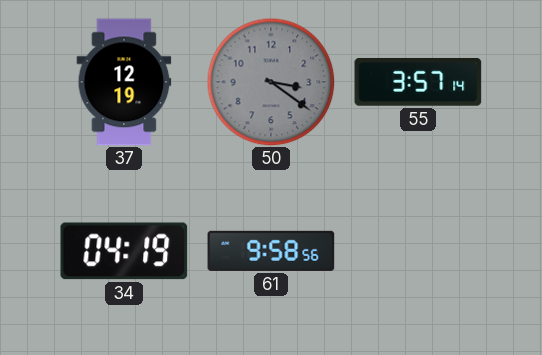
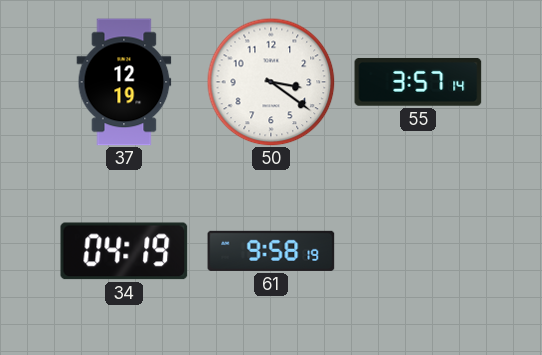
50 dial: grey -> white (271, 82)
61: 9:58:56 -> 9:58:19 (271, 251)
